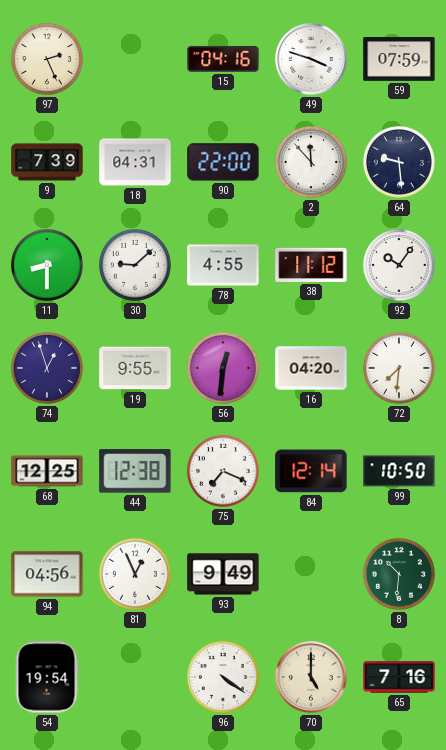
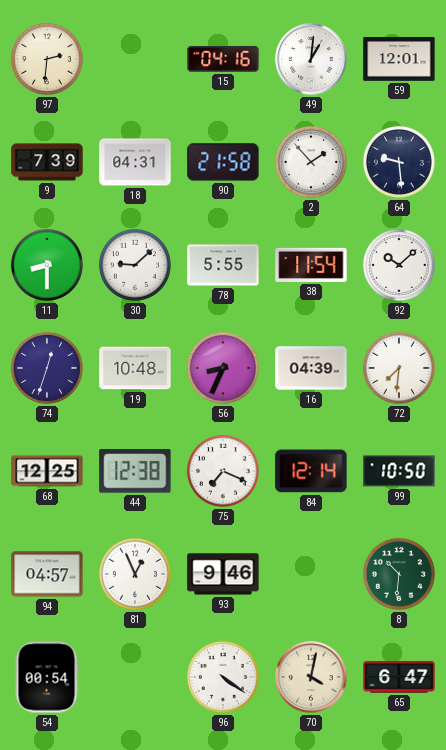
97: 2:26 -> 2:31 (47, 59)
49: 3:48 -> 1:01 (311, 59)
59: 07:59 -> 12:01 (399, 59)
90: 22:00 -> 21:58 (223, 162)
2: 11:53 -> 1:53 (311, 162)
78: 4:55 -> 5:55 (223, 265)
38: 11:12 -> 11:54 (311, 265)
92: 10:06 -> 10:08 (399, 265)
74: 12:57 -> 12:33 (47, 368)
19: 9:55 -> 10:48 (135, 368)
56: 12:31 -> 8:34 (223, 368)
16: 04:20 -> 04:39 (311, 368)
94: 04:56 -> 04:57 (47, 574)
93: 9:49 -> 9:46 (223, 574)
54: 19:54 -> 00:54 (47, 677)
70: 5:00 -> 4:02 (311, 677)
65: 7:16 -> 6:47 (399, 677)
